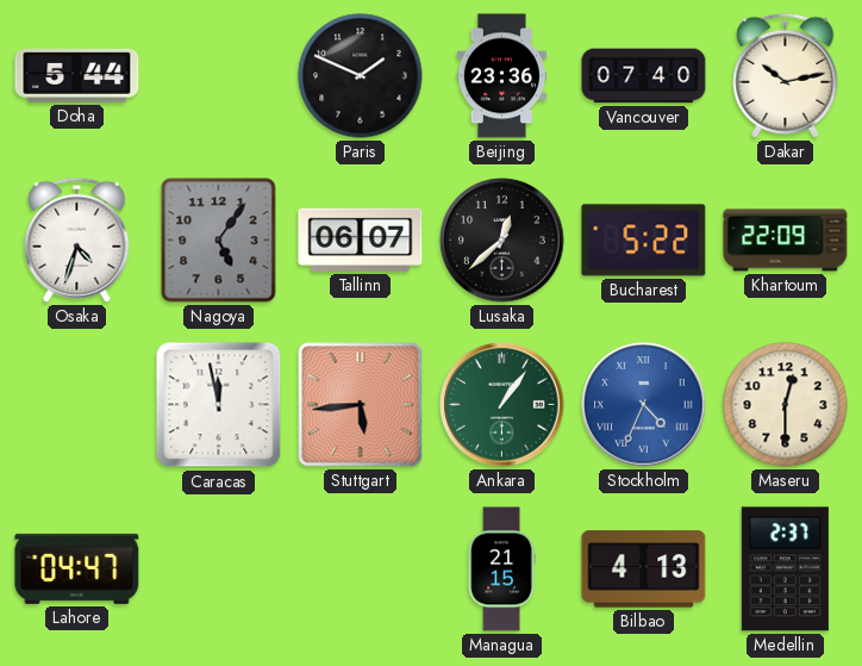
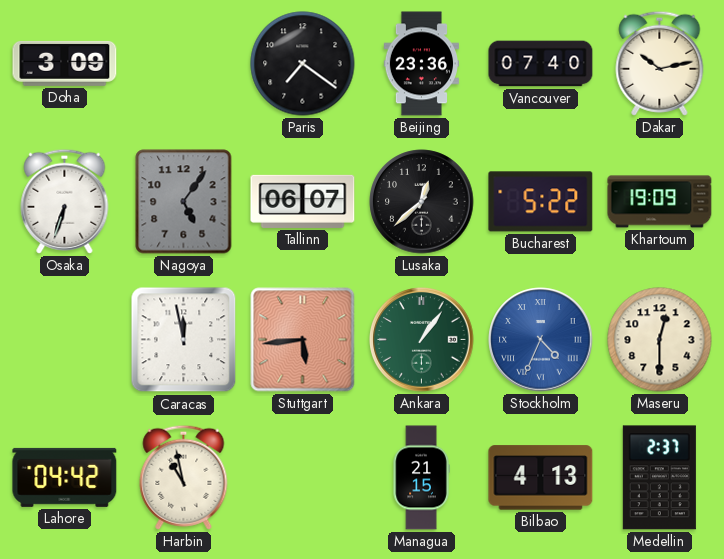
Doha: 5:44 -> 3:09 (65, 63)
Paris: 1:49 -> 7:21 (303, 64)
Osaka: 4:33 -> 6:33 (65, 201)
Khartoum: 22:09 -> 19:09 (660, 202)
Lahore: 04:47 -> 04:42 (65, 477)
Harbin: none -> 10:58 (184, 477)
